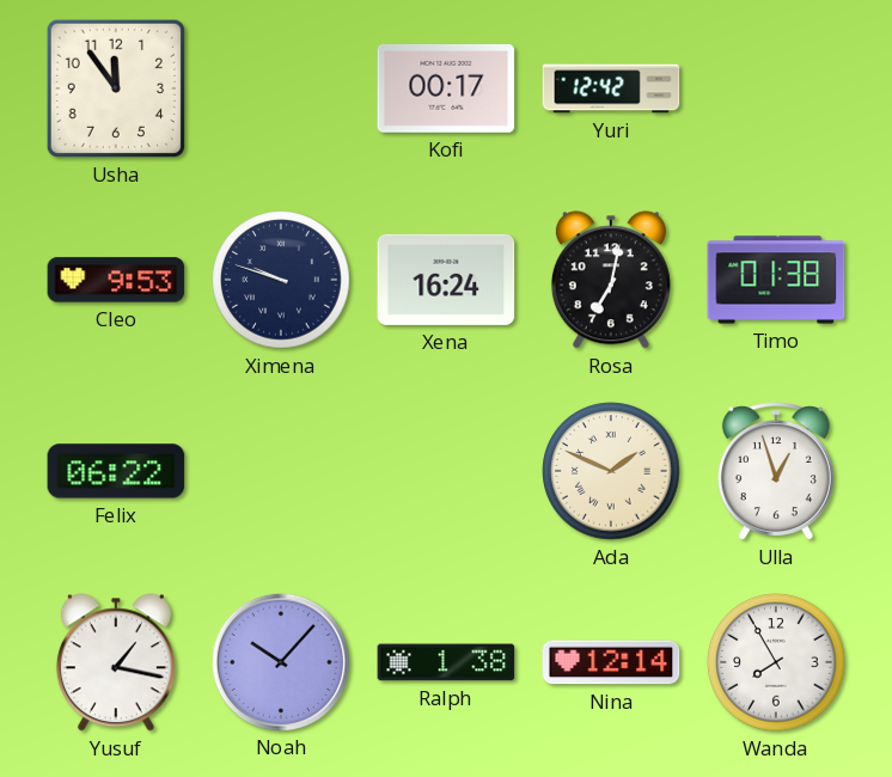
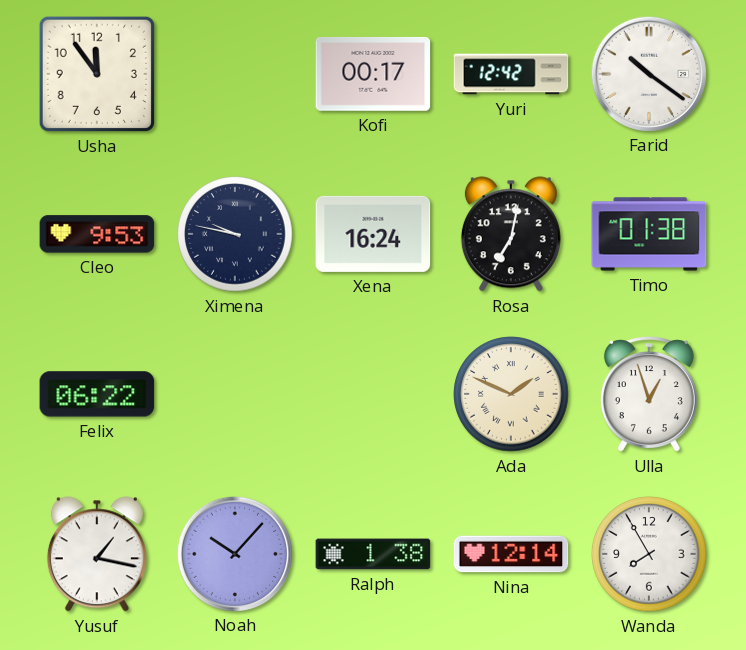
Farid: none -> 10:21 (648, 73)
Ximena: 9:48 -> 9:47 (235, 234)
